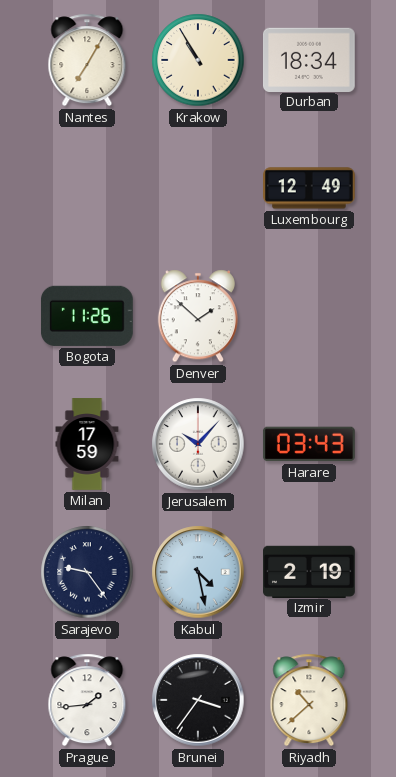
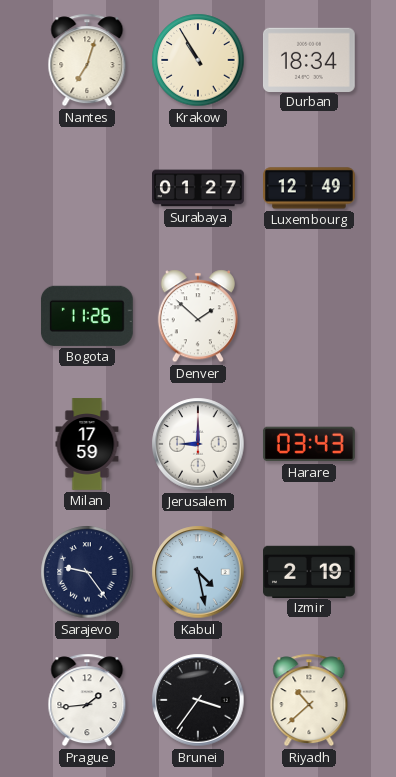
Nantes: 7:05 -> 7:03 (87, 60)
Surabaya: none -> 01:27 (199, 188)
Jerusalem: 10:07 -> 9:00 (198, 444)
